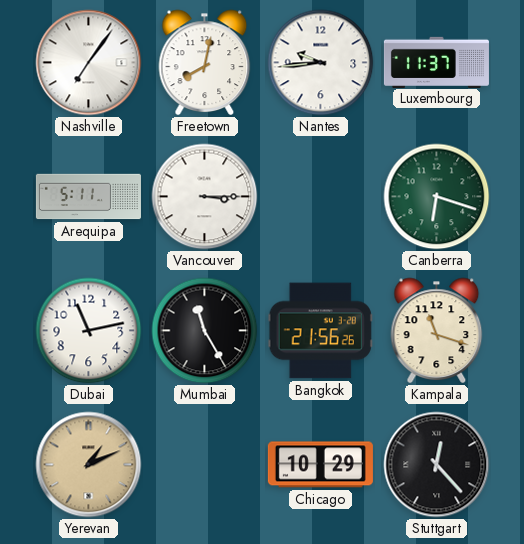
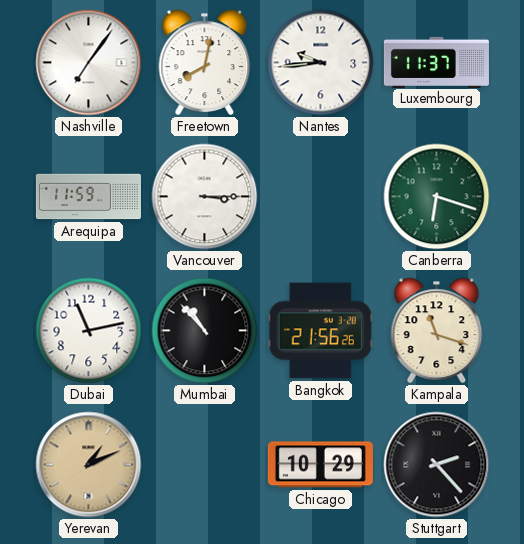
Arequipa: 5:11 -> 11:59 (88, 197)
Mumbai: 11:25 -> 10:53 (205, 331)
Stuttgart: 12:23 -> 2:23 (437, 465)
